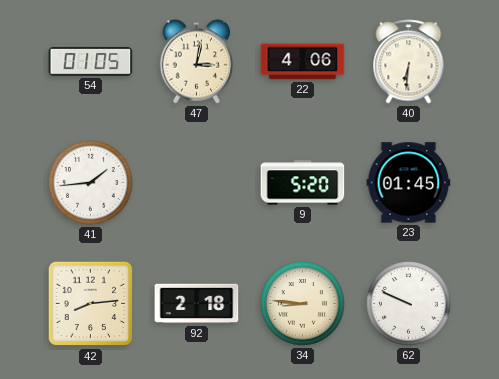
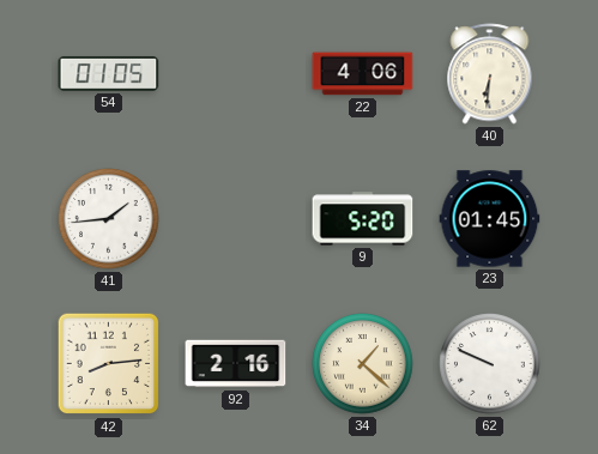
47: 3:02 -> none (197, 62)
92: 2:18 -> 2:16 (236, 364)
34: 8:46 -> 1:22 (363, 364)
